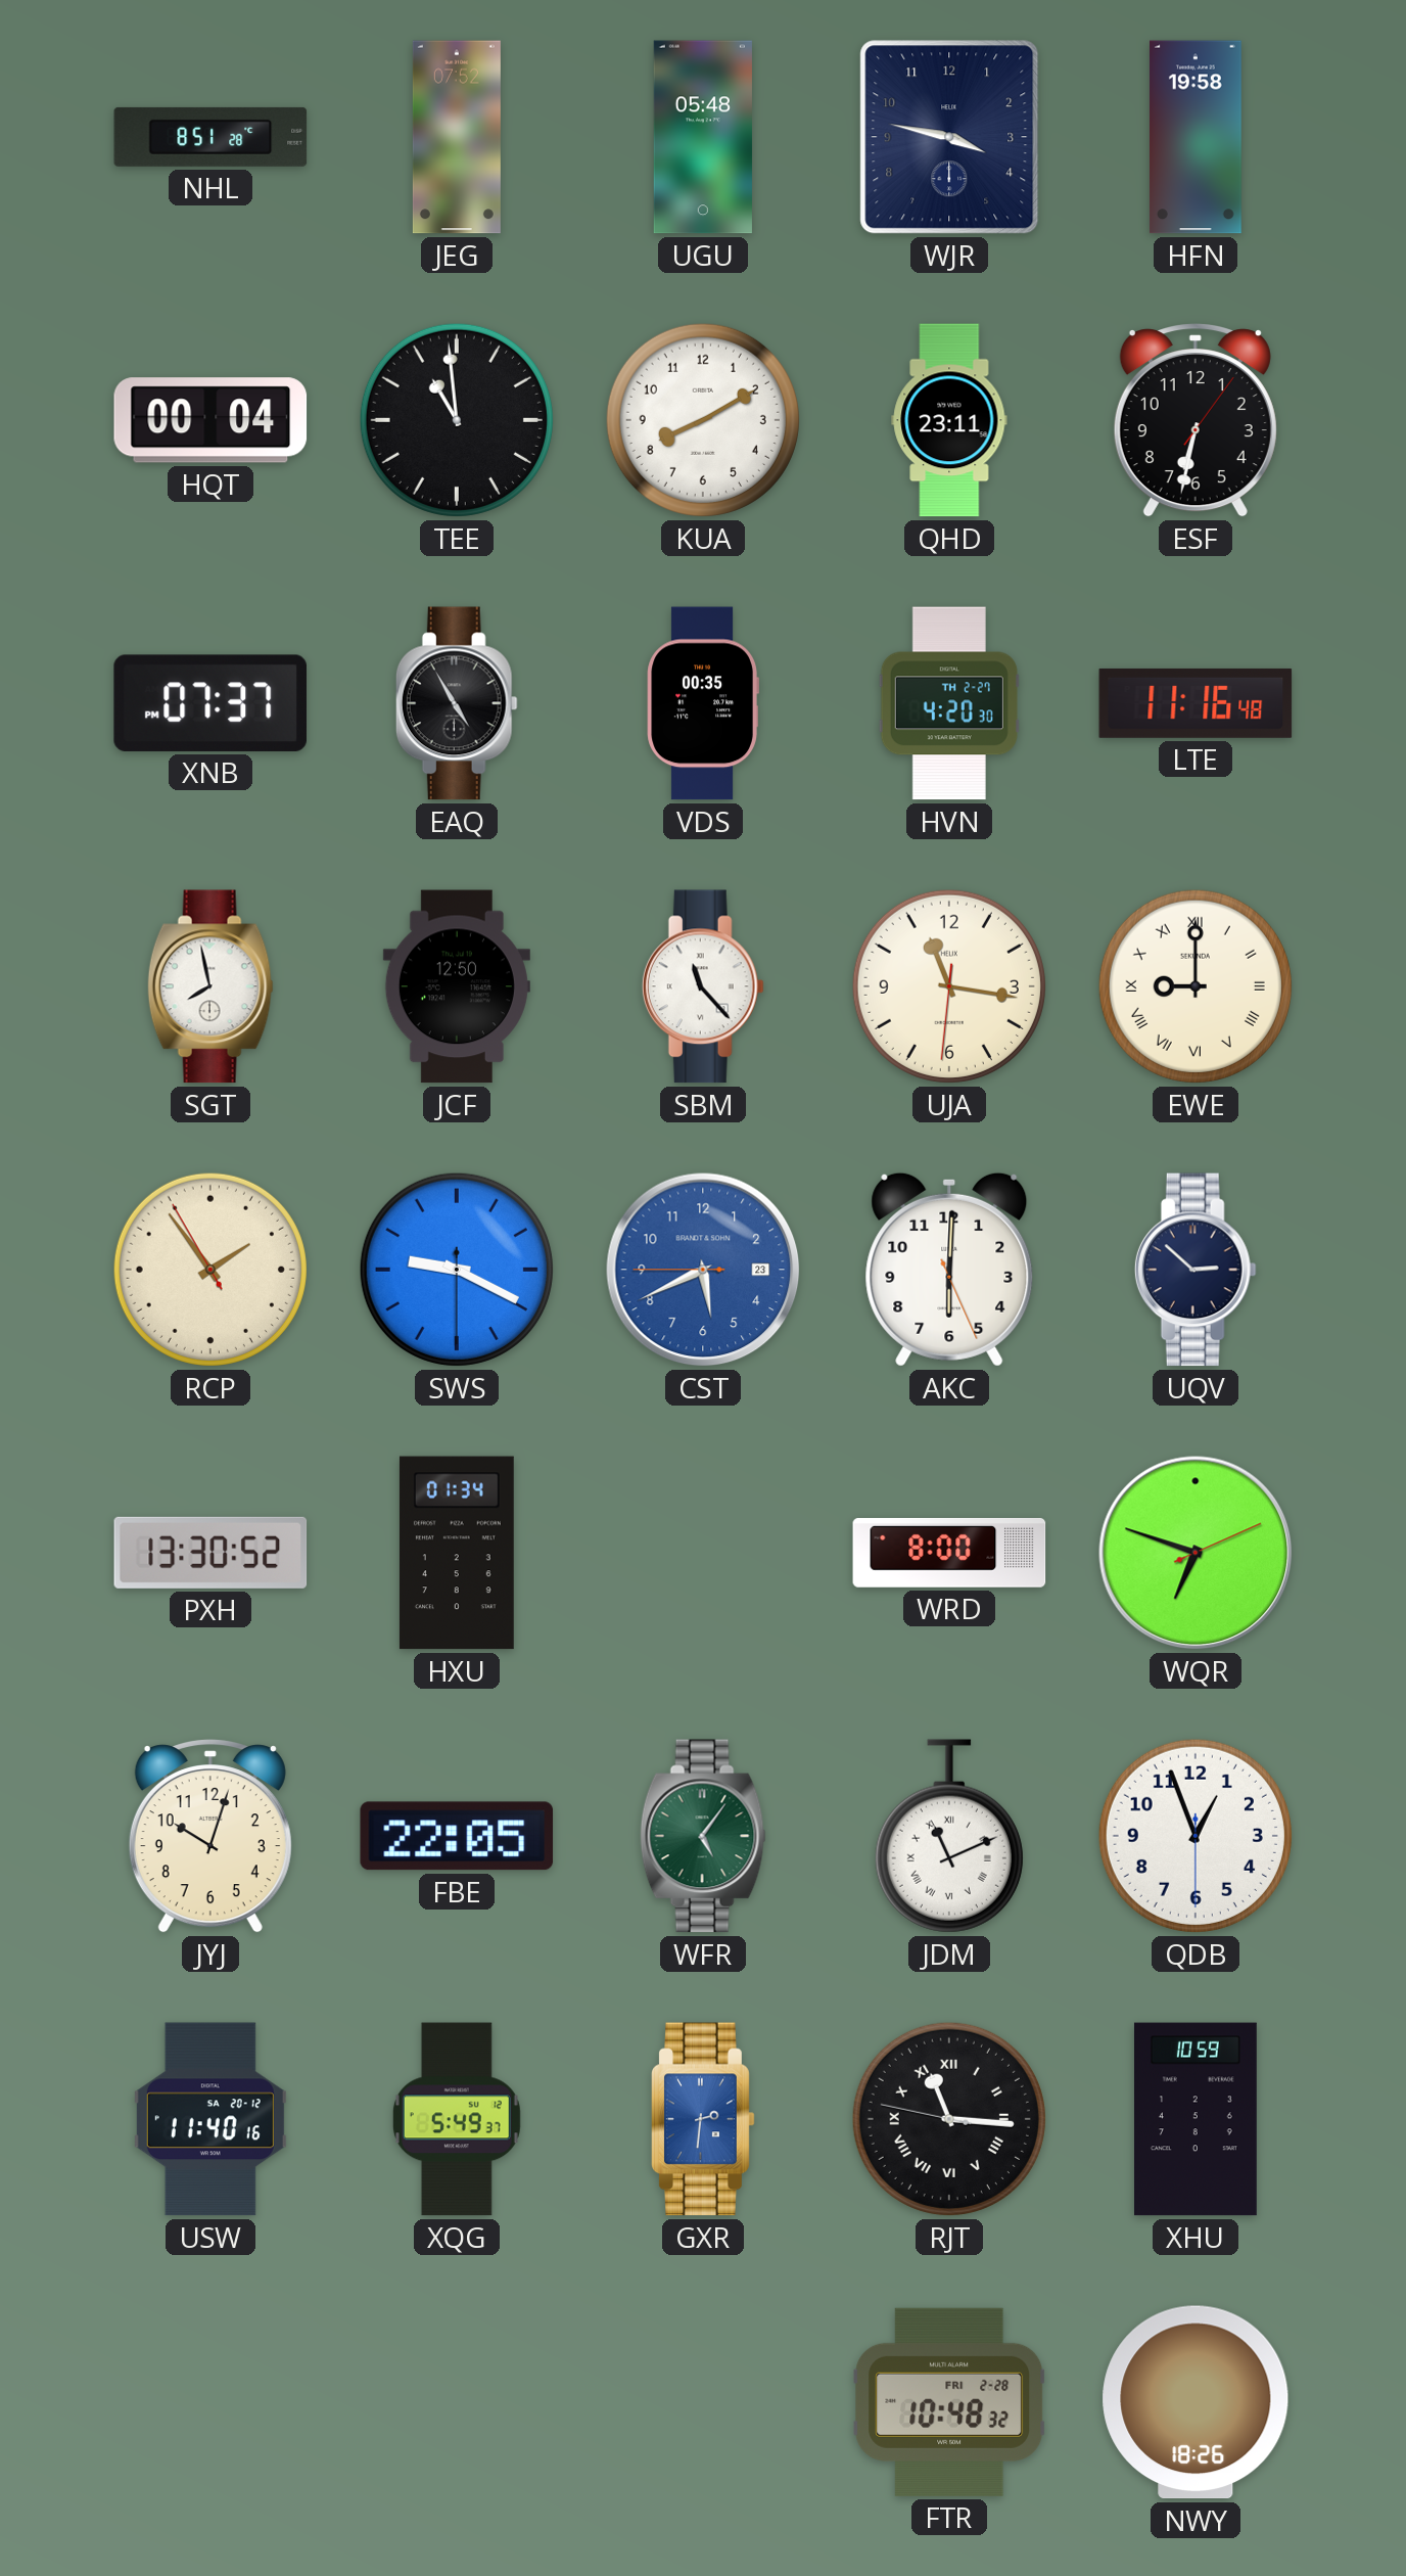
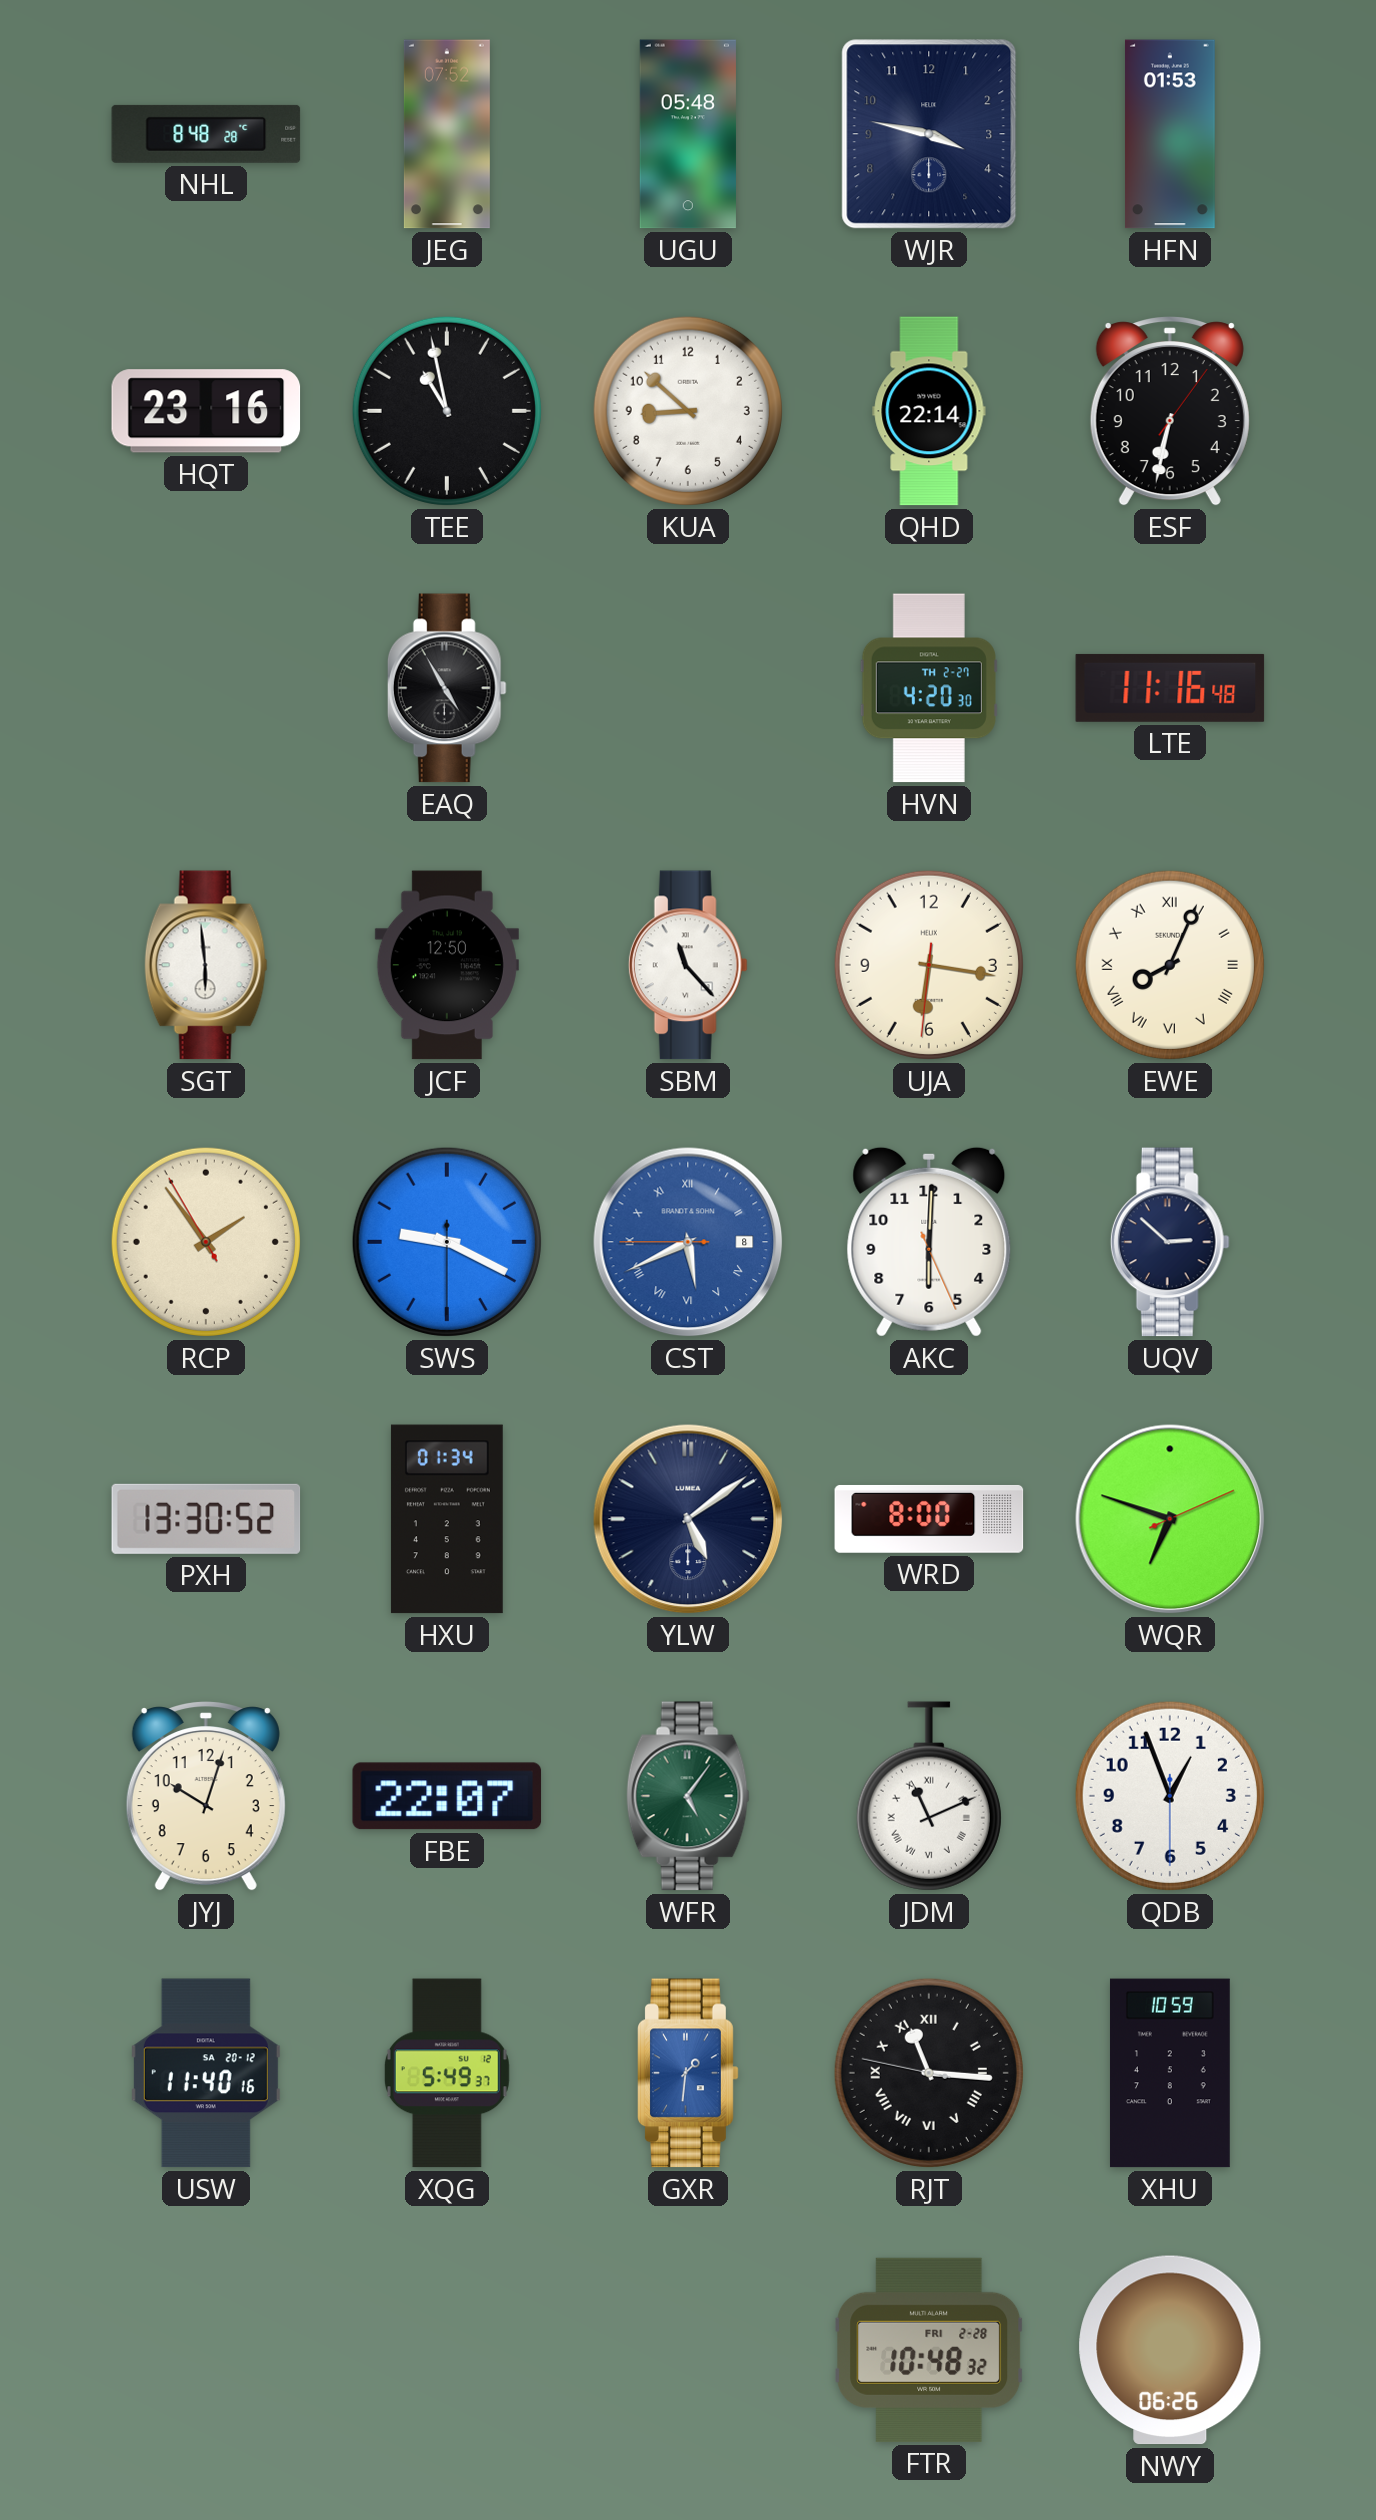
NHL: 8:51 -> 8:48 (206, 134)
HFN: 19:58 -> 01:53 (1170, 134)
HQT: 00:04 -> 23:16 (206, 411)
TEE: 10:59 -> 10:58 (447, 411)
KUA: 8:10 -> 8:52 (688, 411)
QHD: 23:11 -> 22:14 (929, 411)
XNB: 07:37 -> none (210, 703)
VDS: 00:35 -> none (703, 703)
SGT: 7:58 -> 5:59 (206, 965)
UJA: 11:16 -> 6:16 (929, 965)
EWE: 9:00 -> 8:04 (1170, 965)
CST date: 23 -> 8 (688, 1242)
CST numerals: Arabic -> Roman (688, 1242)
YLW: none -> 5:09 (688, 1519)
FBE: 22:05 -> 22:07 (447, 1796)
GXR: 2:31 -> 1:31 (688, 2073)
NWY: 18:26 -> 06:26 (1170, 2350)
